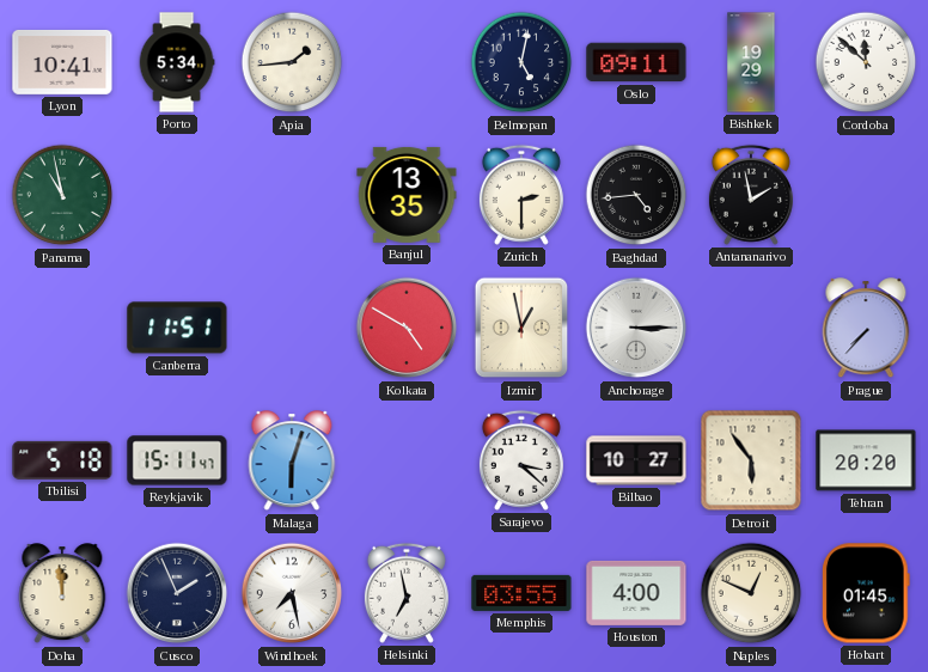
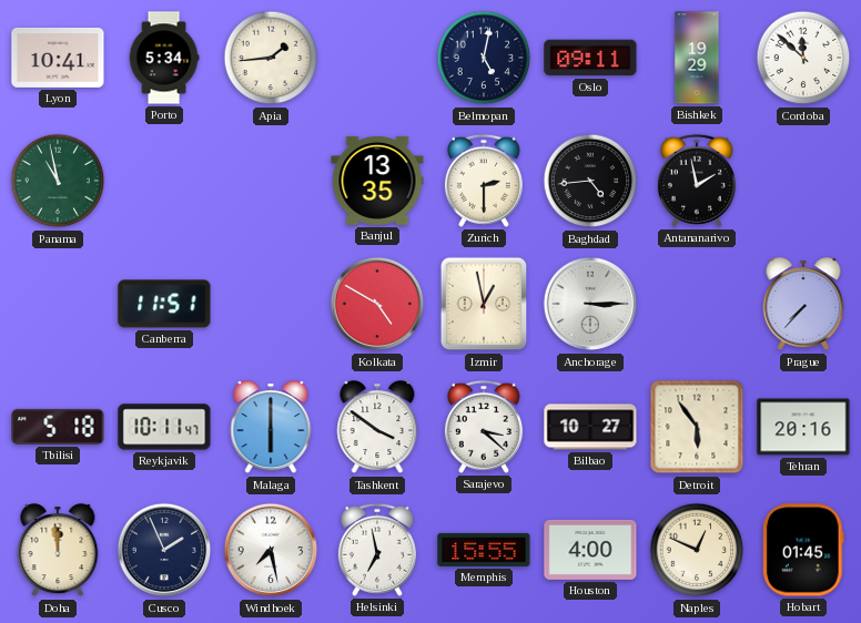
Reykjavik: 15:11 -> 10:11 (164, 427)
Malaga: 6:03 -> 6:00 (271, 428)
Tashkent: none -> 3:51 (377, 428)
Tehran: 20:20 -> 20:16 (803, 427)
Memphis: 03:55 -> 15:55 (484, 550)
